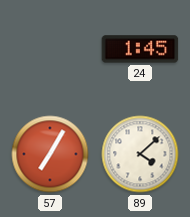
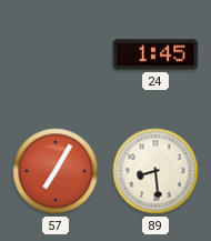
89: 4:08 -> 8:29 (155, 171)
